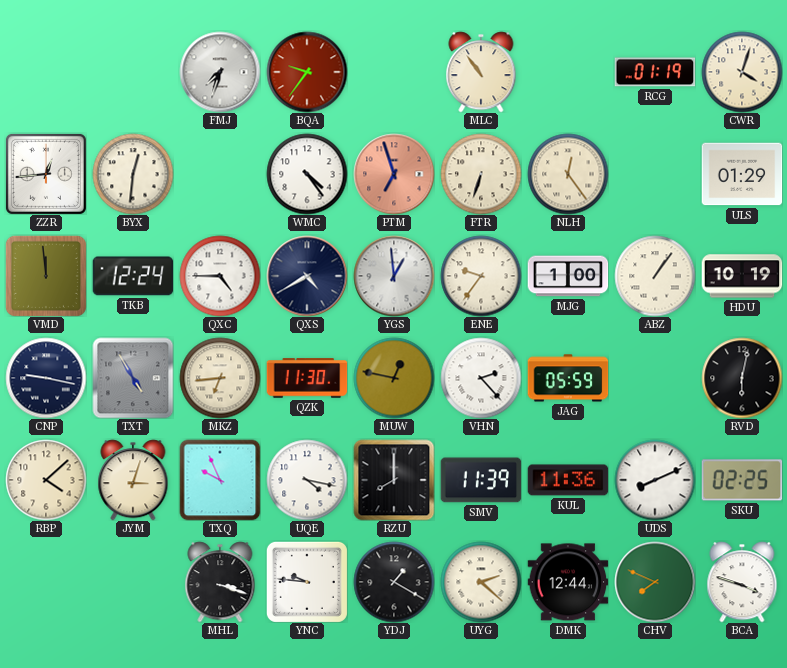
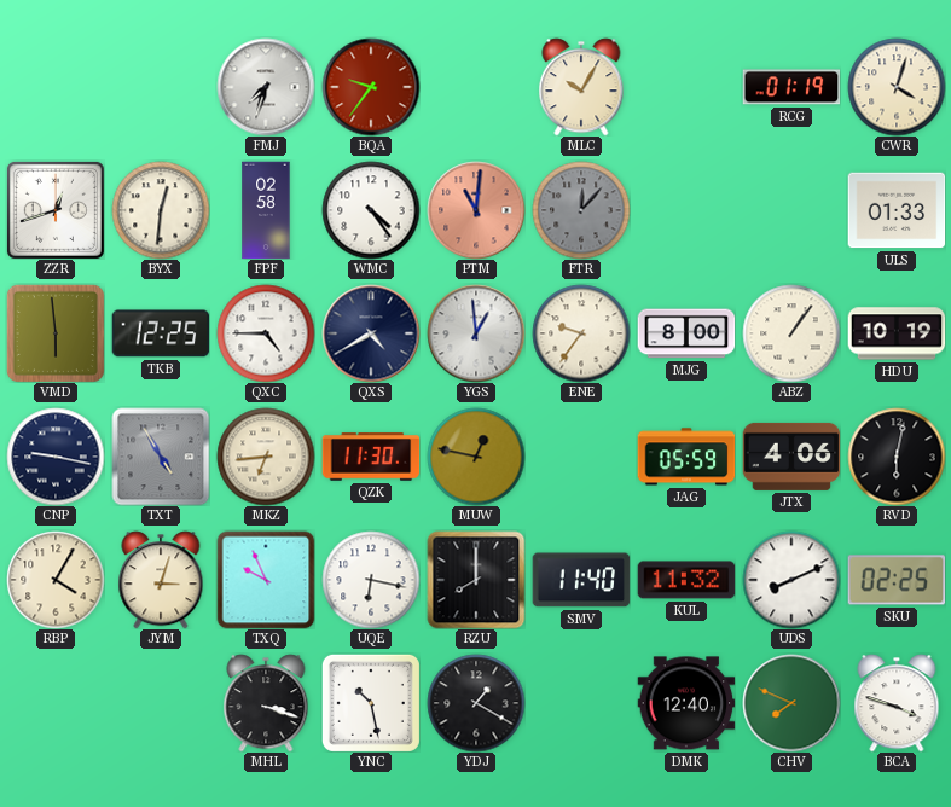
MLC: 10:54 -> 10:05 (581, 87)
ZZR: 12:44 -> 12:42 (56, 210)
FPF: none -> 02:58 (266, 210)
PTM: 6:57 -> 11:01 (476, 210)
FTR: 6:33 -> 12:07 (581, 210)
FTR dial: cream -> grey (581, 210)
NLH: 12:24 -> none (568, 174)
ULS: 01:29 -> 01:33 (897, 210)
VMD: 11:59 -> 5:59 (56, 333)
TKB: 12:24 -> 12:25 (161, 333)
MJG: 1:00 -> 8:00 (686, 333)
VHN: 2:23 -> none (481, 378)
JTX: none -> 4:06 (791, 457)
RBP: 4:08 -> 4:05 (56, 580)
UQE: 4:17 -> 6:17 (371, 580)
SMV: 11:39 -> 11:40 (581, 580)
KUL: 11:36 -> 11:32 (686, 580)
YNC: 9:46 -> 10:28 (371, 703)
UYG: 2:22 -> none (481, 582)
DMK: 12:44 -> 12:40 (686, 703)
